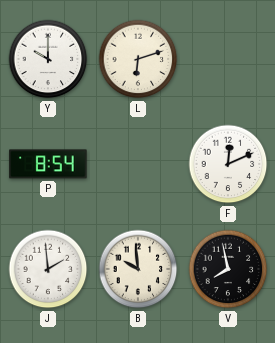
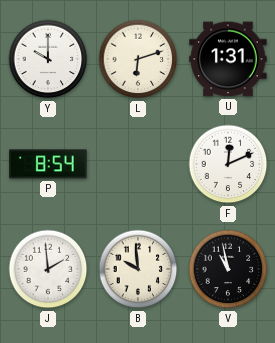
U: none -> 1:31 (228, 59)
V: 7:58 -> 10:58 (228, 269)
